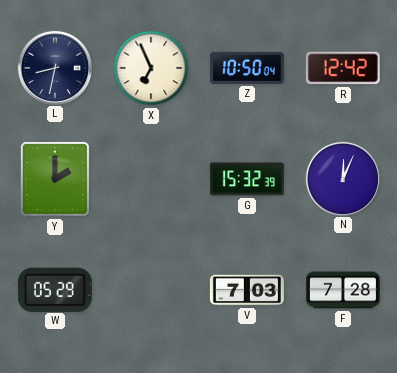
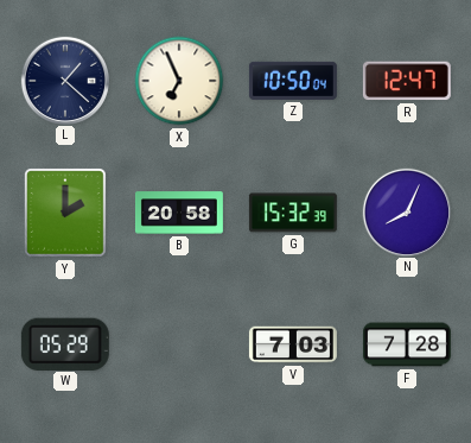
L: 8:32 -> 1:22 (64, 80)
R: 12:42 -> 12:47 (407, 81)
B: none -> 20:58 (179, 213)
N: 12:04 -> 8:04 (406, 211)
